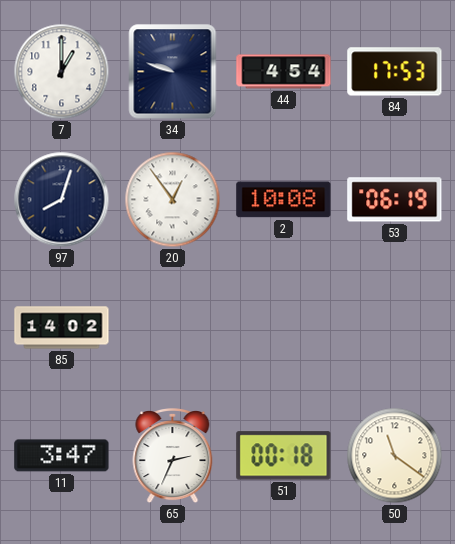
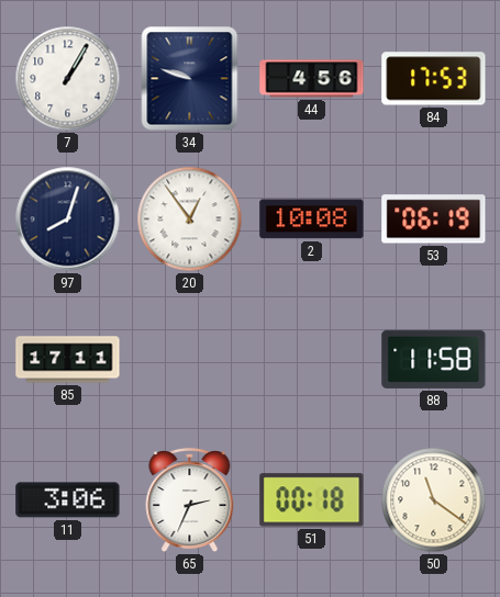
7: 1:00 -> 1:05 (68, 79)
44: 4:54 -> 4:56 (312, 79)
85: 14:02 -> 17:11 (68, 360)
88: none -> 11:58 (434, 359)
11: 3:47 -> 3:06 (68, 500)
